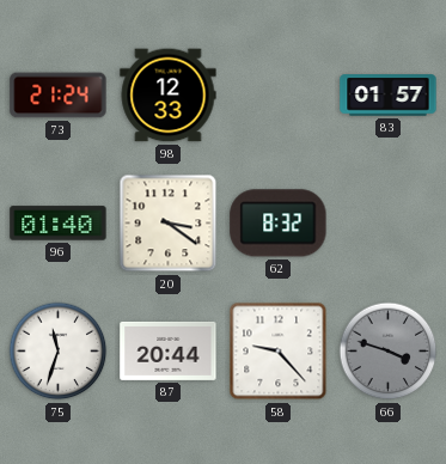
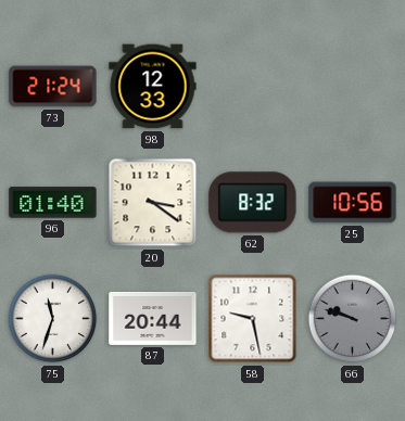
83: 01:57 -> none (389, 96)
25: none -> 10:56 (353, 203)
58: 9:23 -> 9:28 (253, 319)
66: 3:48 -> 9:48 (353, 319)
